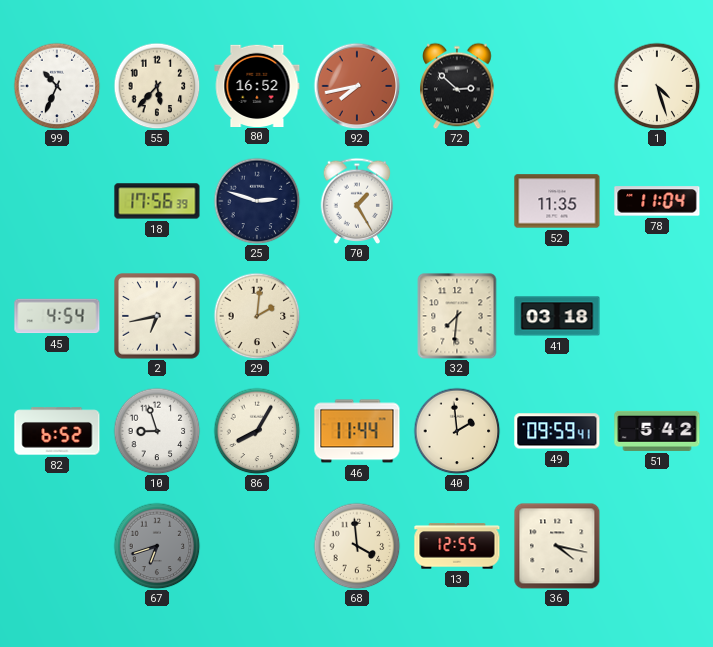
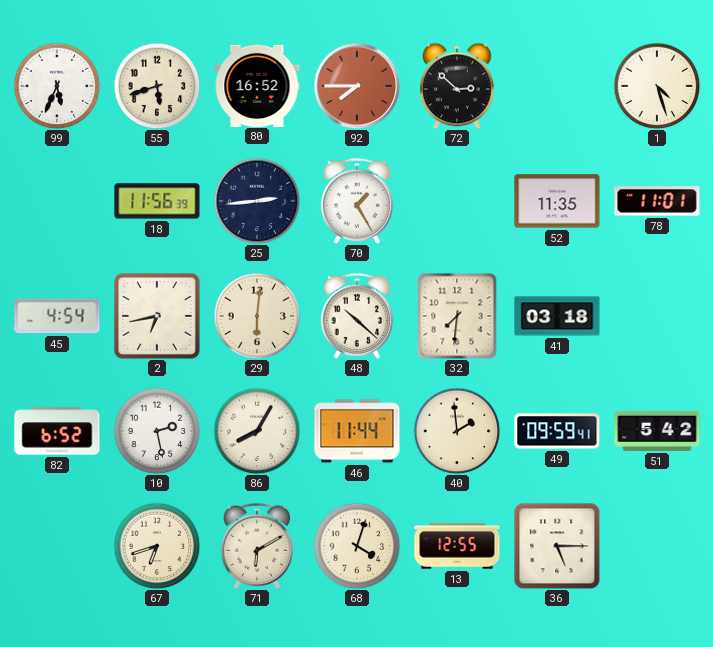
99: 10:34 -> 5:34 (57, 86)
55: 5:37 -> 5:42 (157, 86)
92: 7:43 -> 7:45 (357, 86)
18: 17:56 -> 11:56 (157, 201)
25: 2:48 -> 2:44 (257, 201)
78: 11:04 -> 11:01 (657, 201)
29: 2:01 -> 6:01 (257, 316)
48: none -> 10:22 (357, 316)
10: 8:57 -> 2:28 (157, 431)
67 dial: grey -> cream (157, 546)
71: none -> 6:10 (257, 546)
68: 3:59 -> 4:03 (357, 546)
36: 4:17 -> 5:15 (557, 546)
